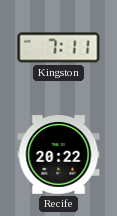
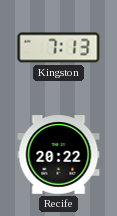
Kingston: 7:11 -> 7:13 (59, 48)
